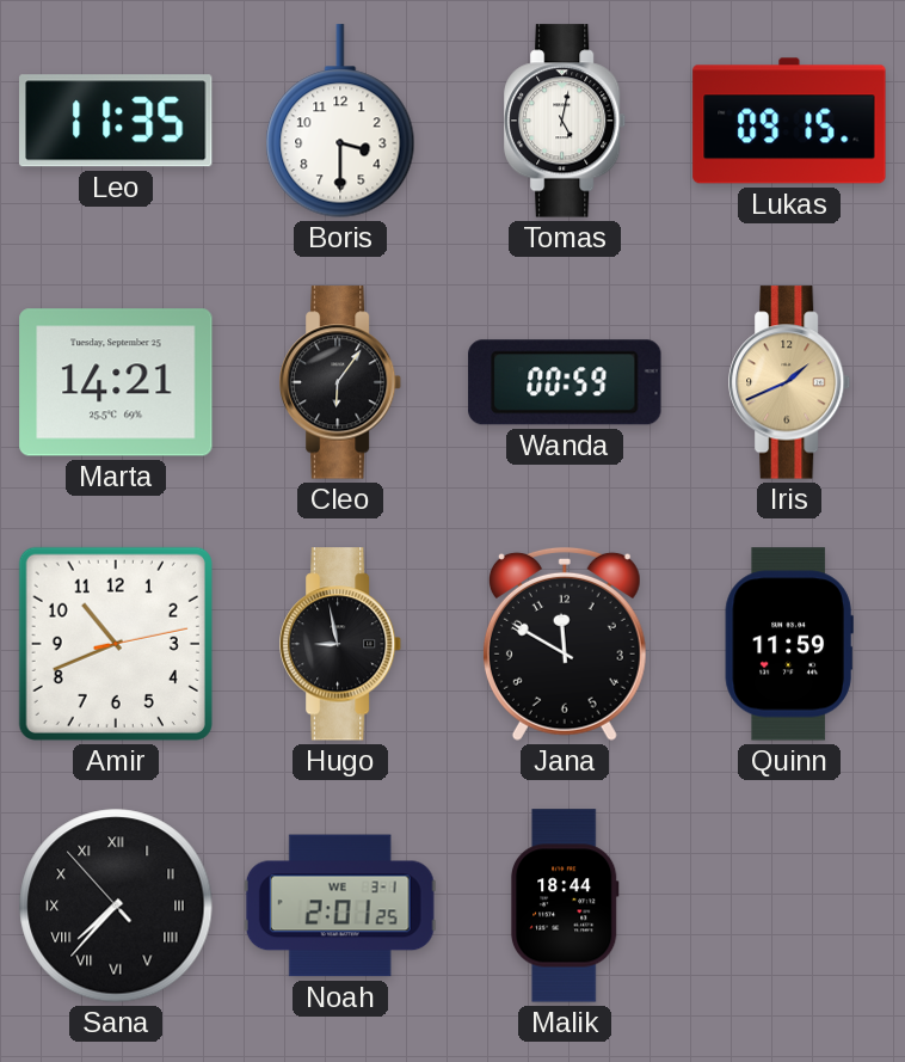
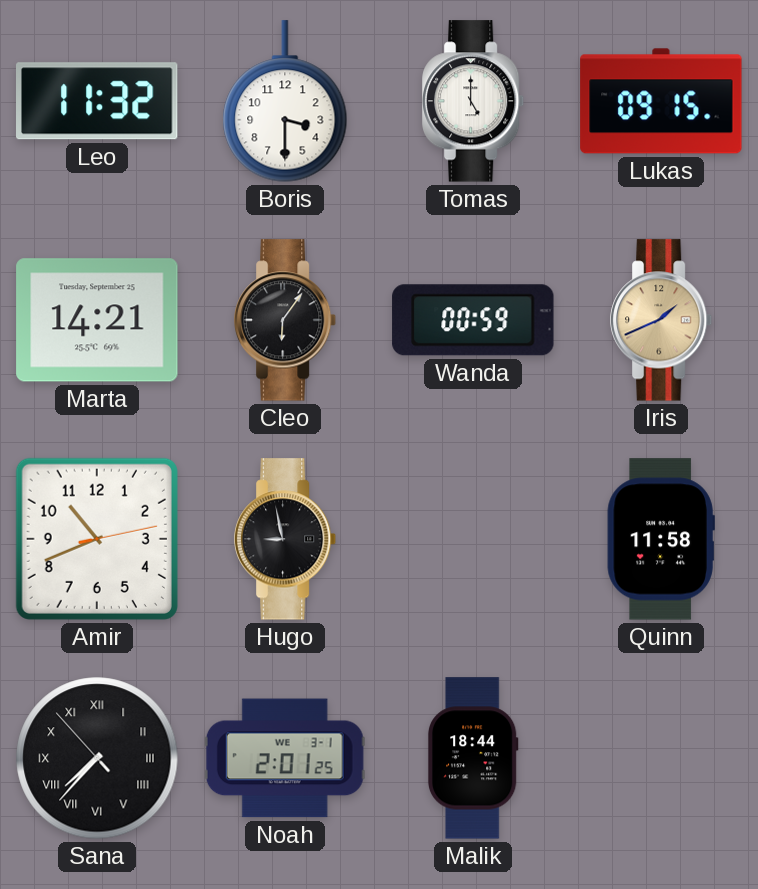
Leo: 11:35 -> 11:32 (97, 101)
Tomas: 5:02 -> 5:00 (474, 101)
Jana: 11:50 -> none (565, 644)
Quinn: 11:59 -> 11:58 (661, 539)
